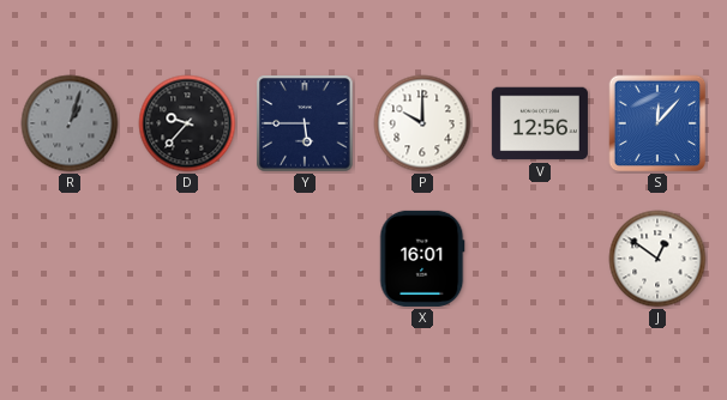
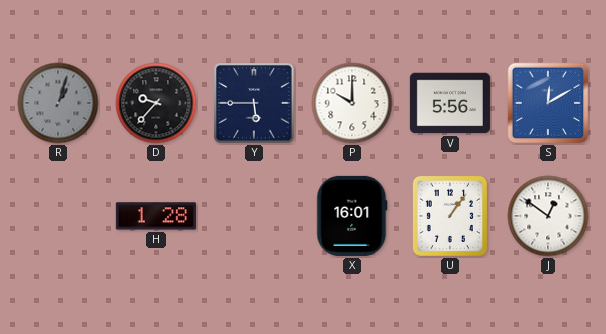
V: 12:56 -> 5:56 (450, 103)
S: 12:07 -> 12:10 (548, 103)
H: none -> 1:28 (156, 216)
U: none -> 1:06 (450, 216)
